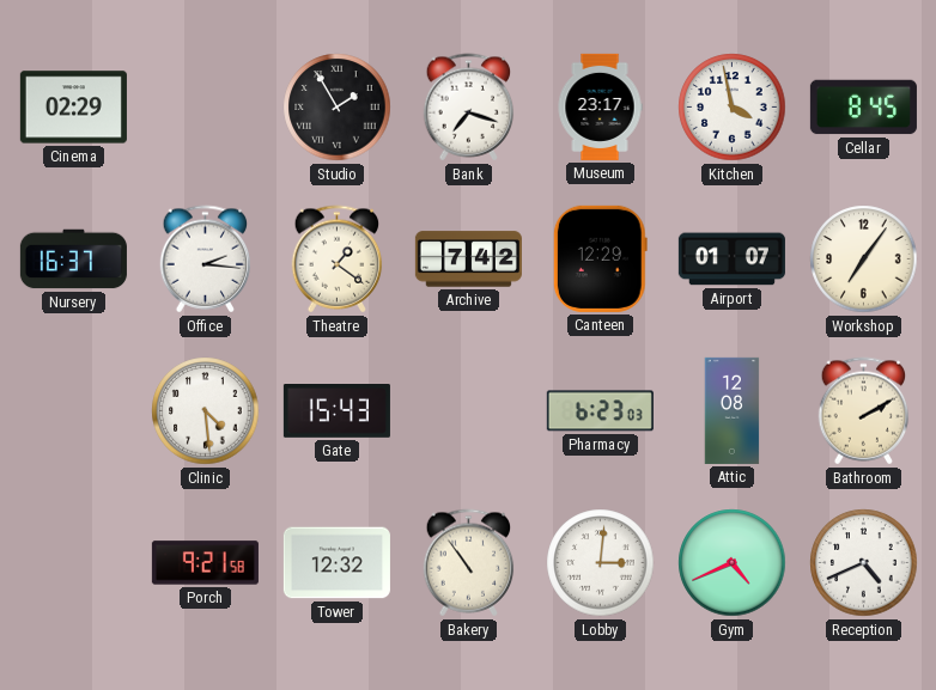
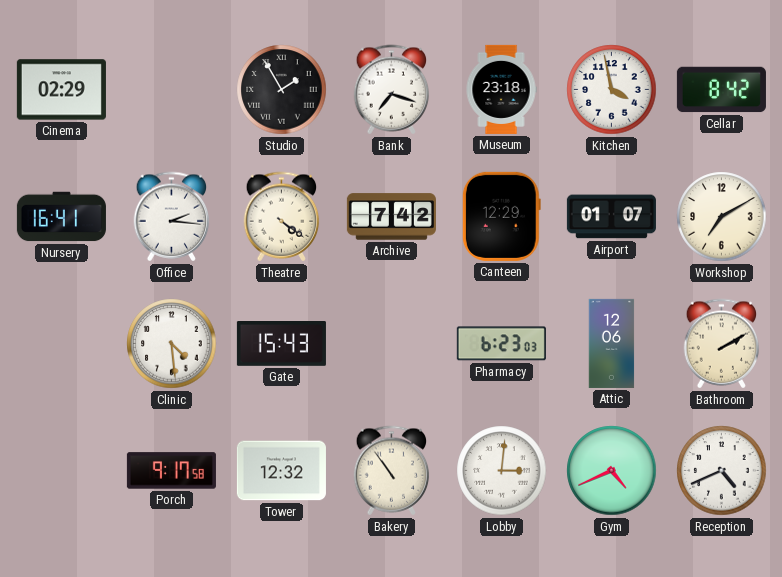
Museum: 23:17 -> 23:18 (501, 89)
Cellar: 8:45 -> 8:42 (721, 90)
Nursery: 16:37 -> 16:41 (61, 217)
Theatre: 1:21 -> 4:21 (282, 217)
Workshop: 7:06 -> 7:10 (722, 217)
Attic: 12:08 -> 12:06 (612, 343)
Porch: 9:21 -> 9:17 (171, 471)
